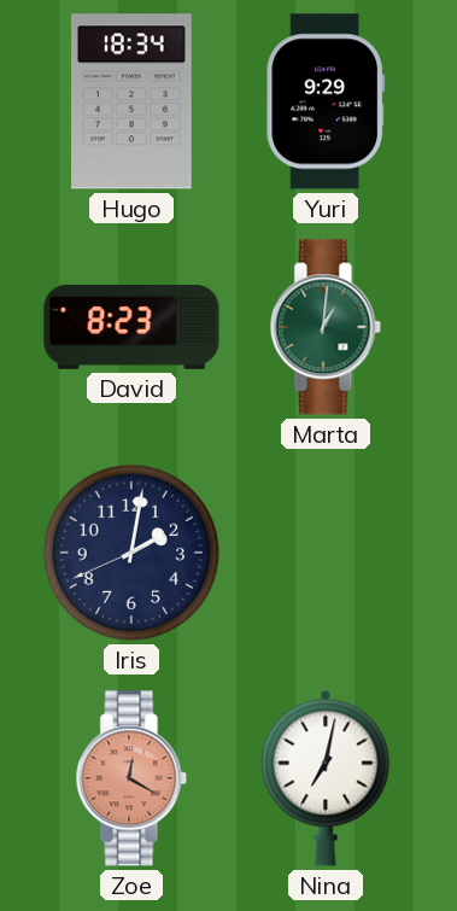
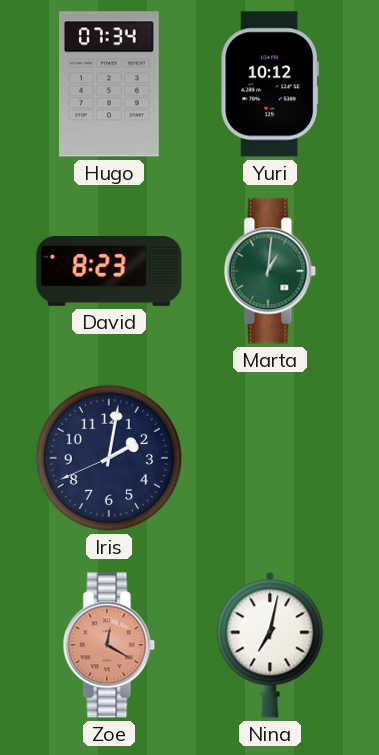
Hugo: 18:34 -> 07:34 (109, 84)
Yuri: 9:29 -> 10:12 (270, 84)
